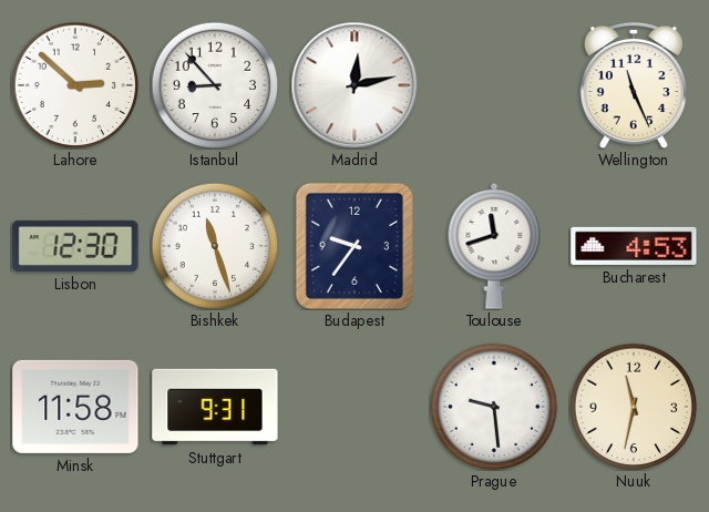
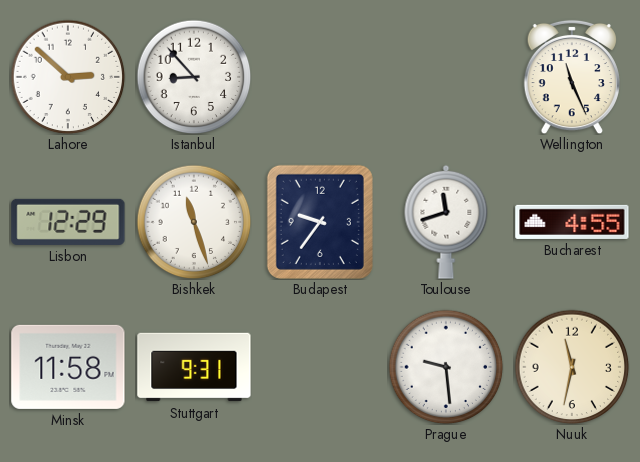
Madrid: 12:13 -> none (354, 85)
Lisbon: 12:30 -> 12:29 (68, 222)
Bucharest: 4:53 -> 4:55 (572, 222)
